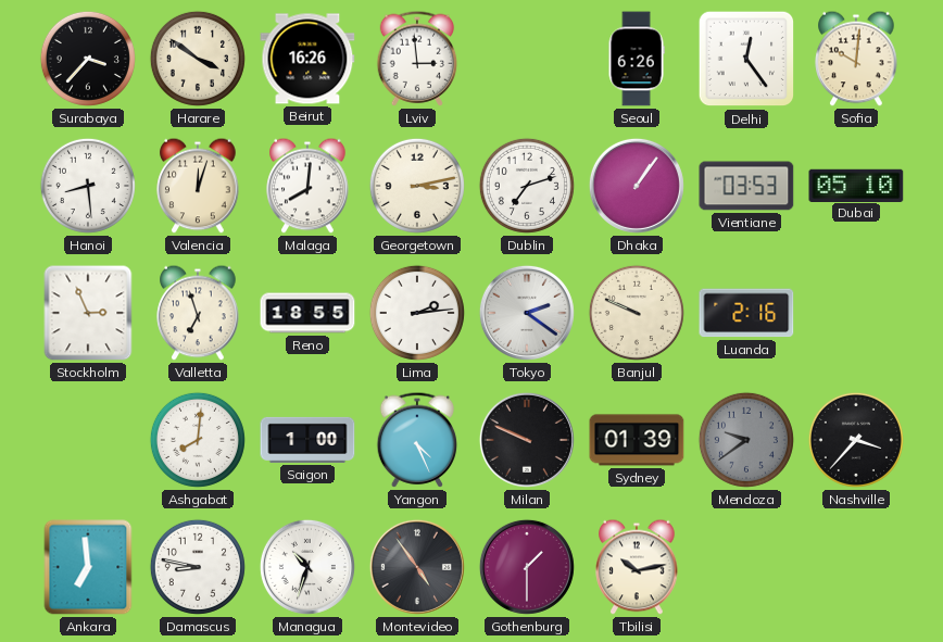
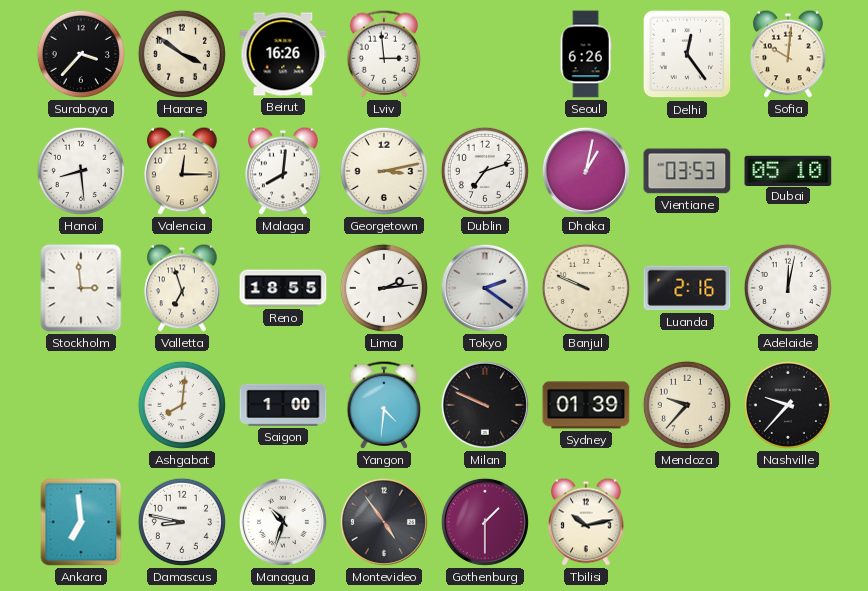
Valencia: 12:03 -> 12:15 (182, 171)
Dhaka: 1:06 -> 1:02 (586, 171)
Stockholm: 2:56 -> 2:59 (81, 288)
Adelaide: none -> 12:02 (788, 288)
Yangon: 4:26 -> 4:31 (384, 405)
Mendoza: 9:39 -> 9:37 (687, 405)
Mendoza dial: grey -> cream (687, 405)
Nashville: 3:37 -> 9:37 (788, 405)
